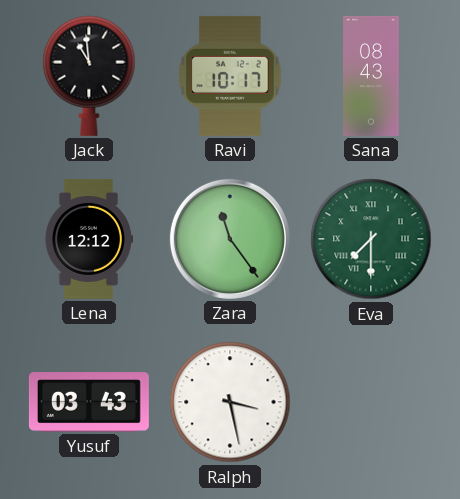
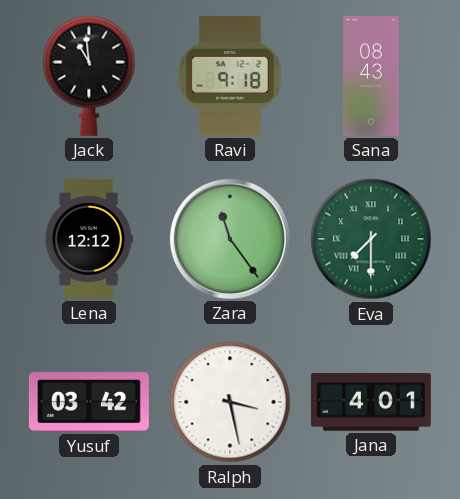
Ravi: 10:17 -> 9:18 (230, 76)
Yusuf: 03:43 -> 03:42 (89, 402)
Jana: none -> 4:01 (371, 402)
